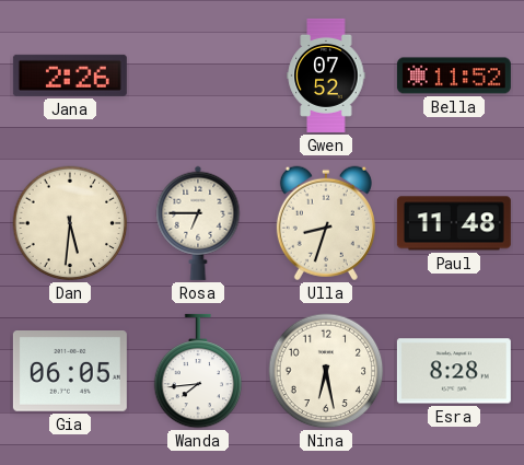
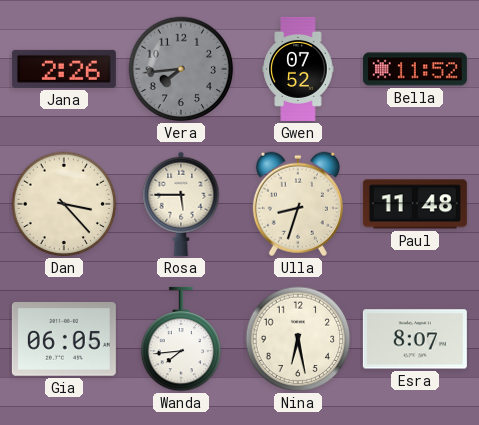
Vera: none -> 7:44 (181, 69)
Dan: 5:31 -> 3:23 (64, 204)
Rosa: 6:45 -> 5:45 (181, 204)
Esra: 8:28 -> 8:07 (415, 339)
